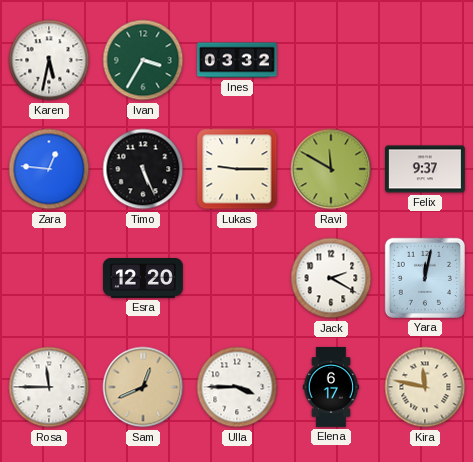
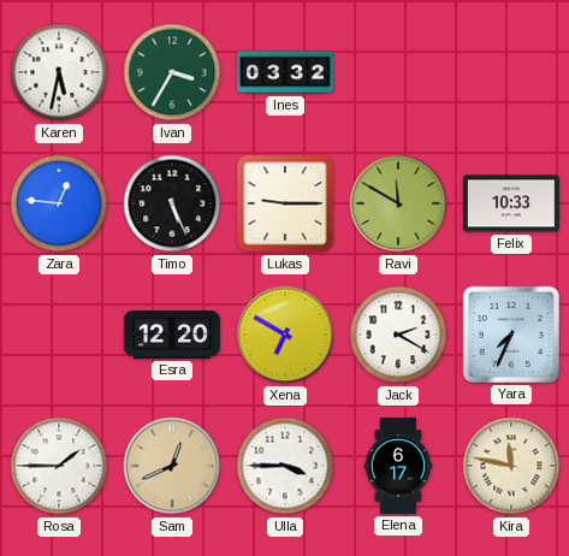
Felix: 9:37 -> 10:33 (511, 203)
Xena: none -> 6:50 (285, 335)
Yara: 12:02 -> 7:34 (511, 335)
Rosa: 11:45 -> 1:45 (59, 466)
